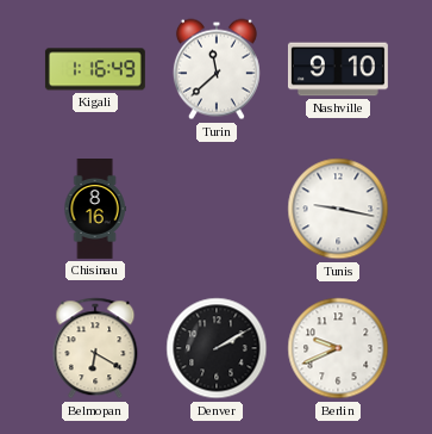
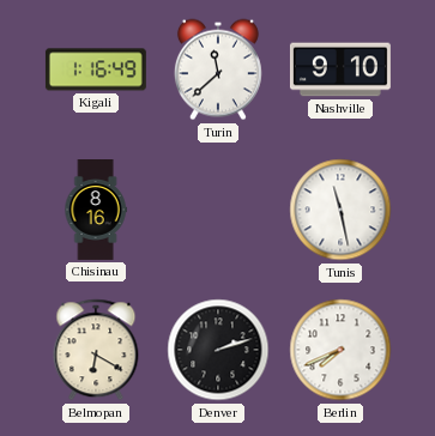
Tunis: 9:17 -> 11:28 (340, 210)
Denver: 2:10 -> 2:12 (218, 350)
Berlin: 9:41 -> 7:41 (340, 350)
